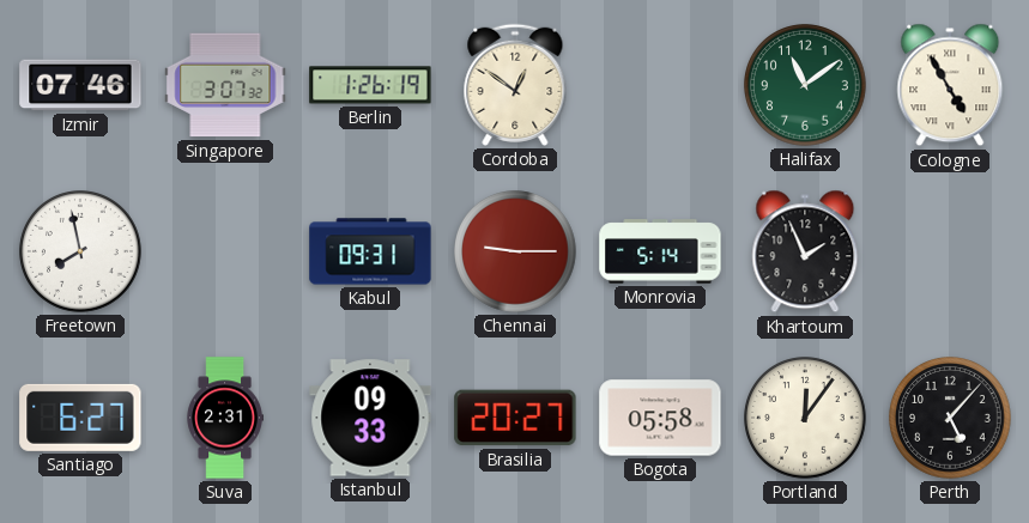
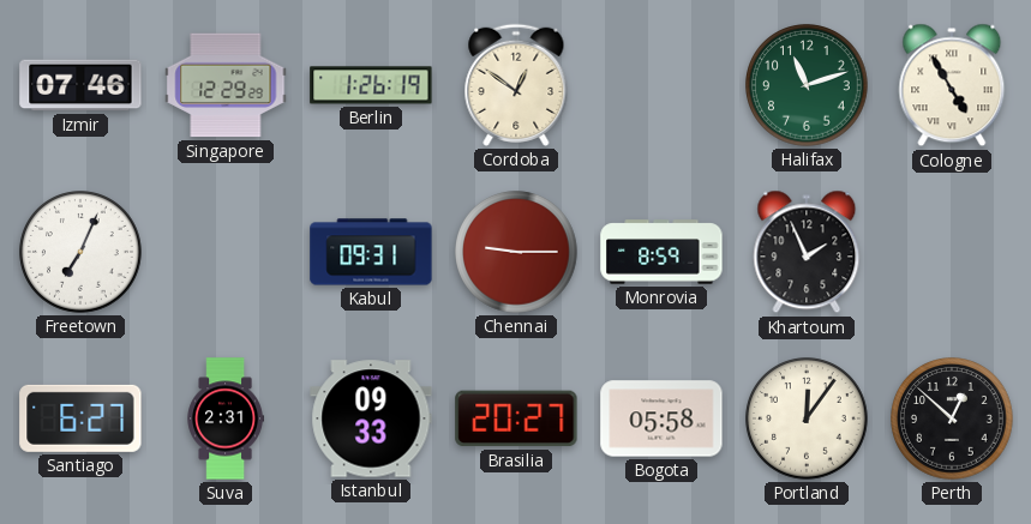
Singapore: 3:07 -> 12:29 (226, 85)
Halifax: 11:09 -> 11:12 (807, 85)
Freetown: 7:58 -> 7:04 (80, 252)
Monrovia: 5:14 -> 8:59 (661, 252)
Perth: 5:07 -> 12:52 (952, 418)
